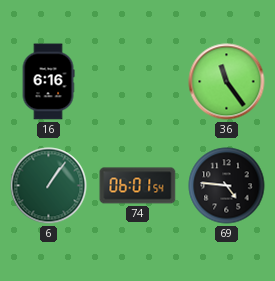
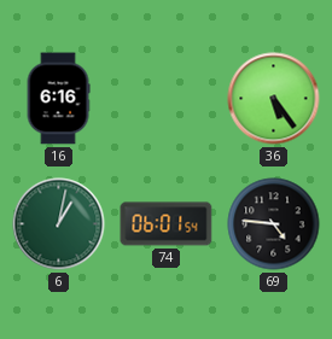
36: 11:24 -> 5:24 (274, 99)
6: 1:06 -> 1:02 (59, 224)
